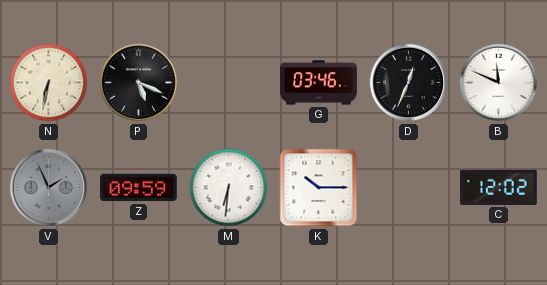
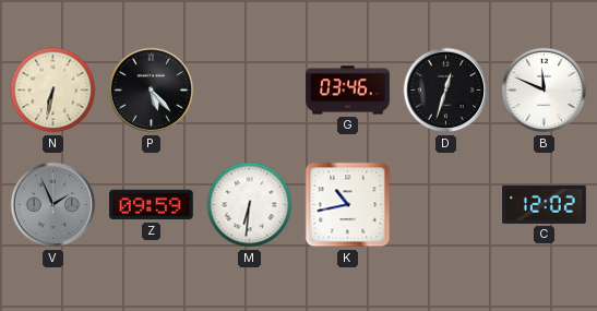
P: 5:19 -> 5:23 (152, 91)
D: 12:34 -> 12:33 (446, 91)
K: 10:15 -> 10:43 (348, 205)
